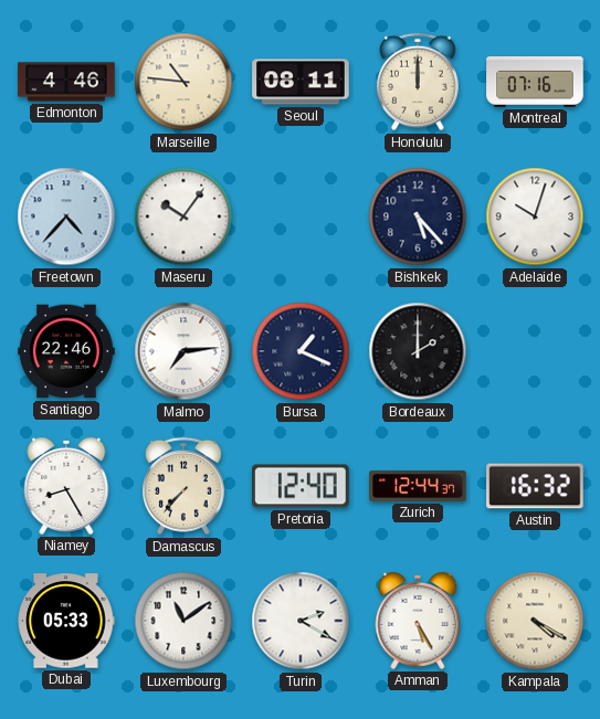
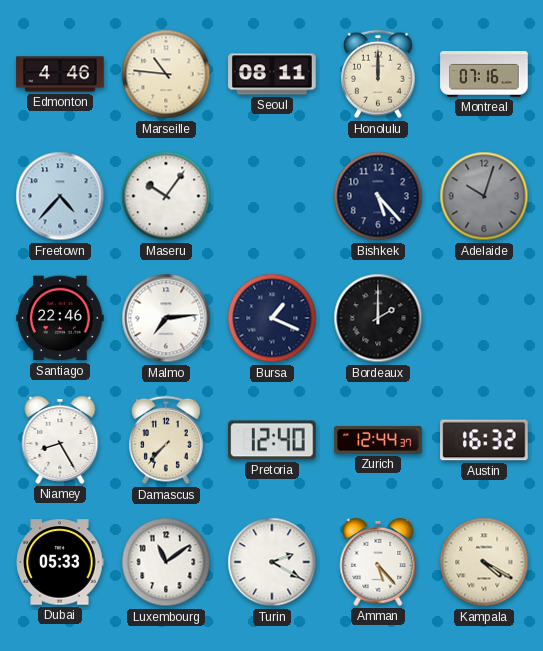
Adelaide dial: white -> grey (484, 196)
Amman: 5:25 -> 5:23 (378, 562)
